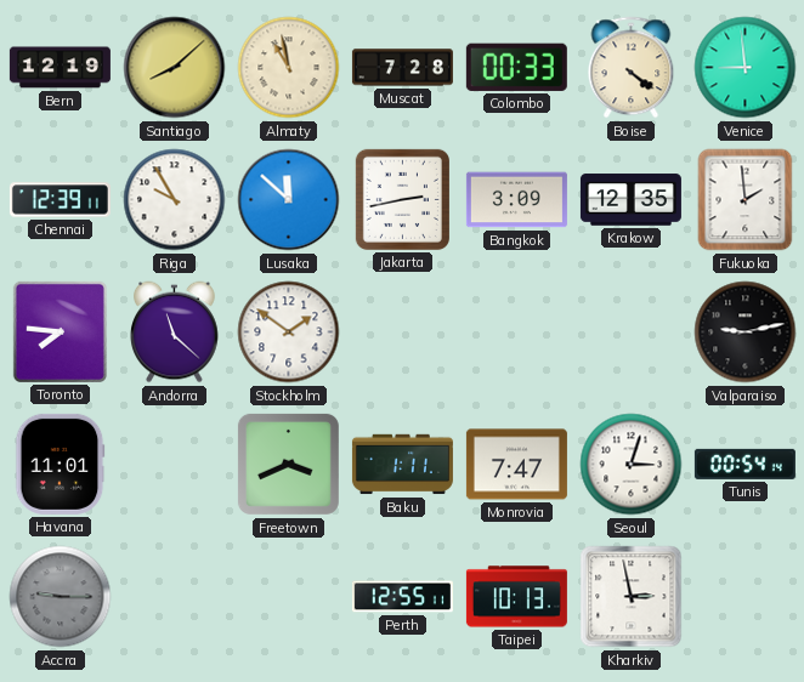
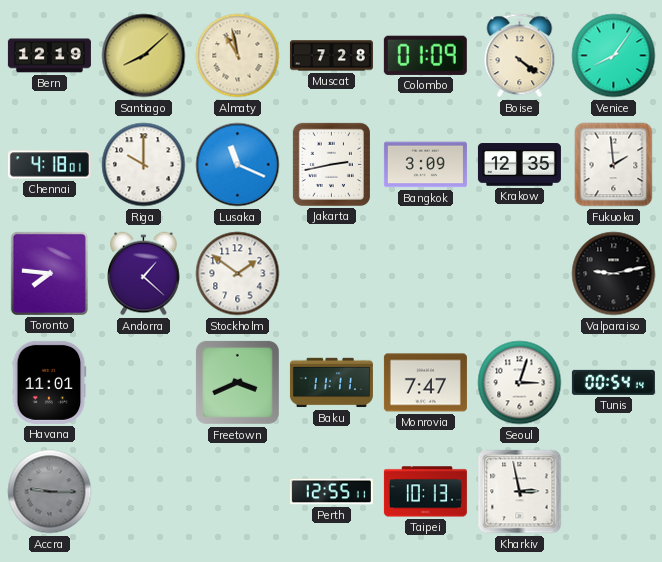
Colombo: 00:33 -> 01:09 (425, 55)
Venice: 8:59 -> 8:06 (614, 56)
Chennai: 12:39 -> 4:18 (49, 165)
Riga: 9:55 -> 10:00 (144, 165)
Lusaka: 11:52 -> 11:19 (238, 165)
Andorra: 11:22 -> 1:22 (144, 274)
Baku: 1:11 -> 11:11 (331, 383)
